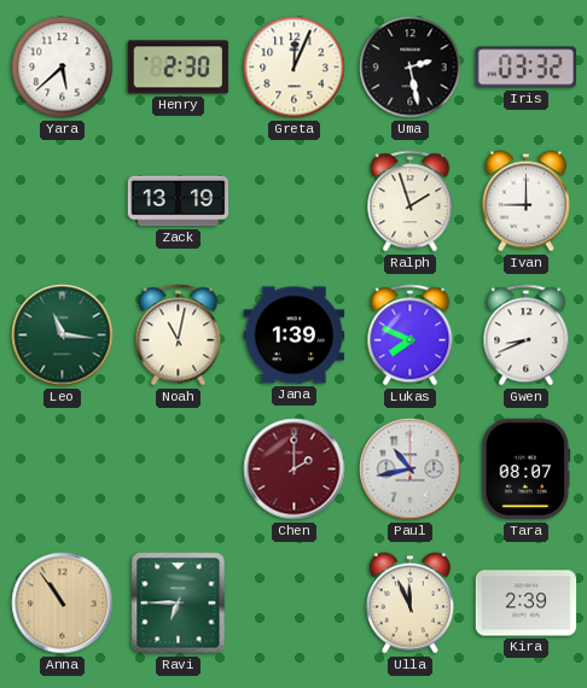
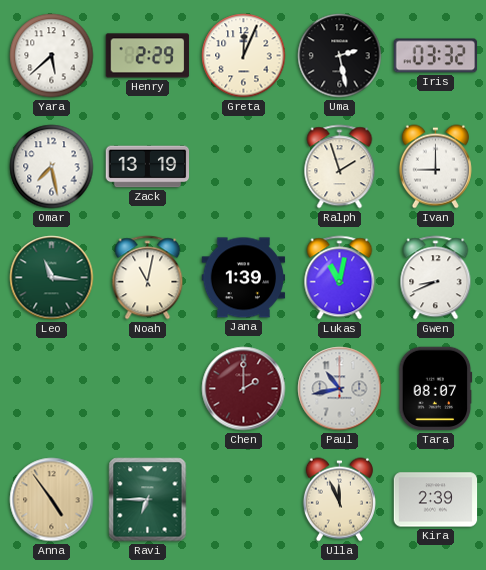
Henry: 2:30 -> 2:29 (148, 56)
Omar: none -> 7:28 (52, 167)
Lukas: 7:49 -> 11:02 (340, 278)
Anna: 10:54 -> 4:54 (52, 500)
